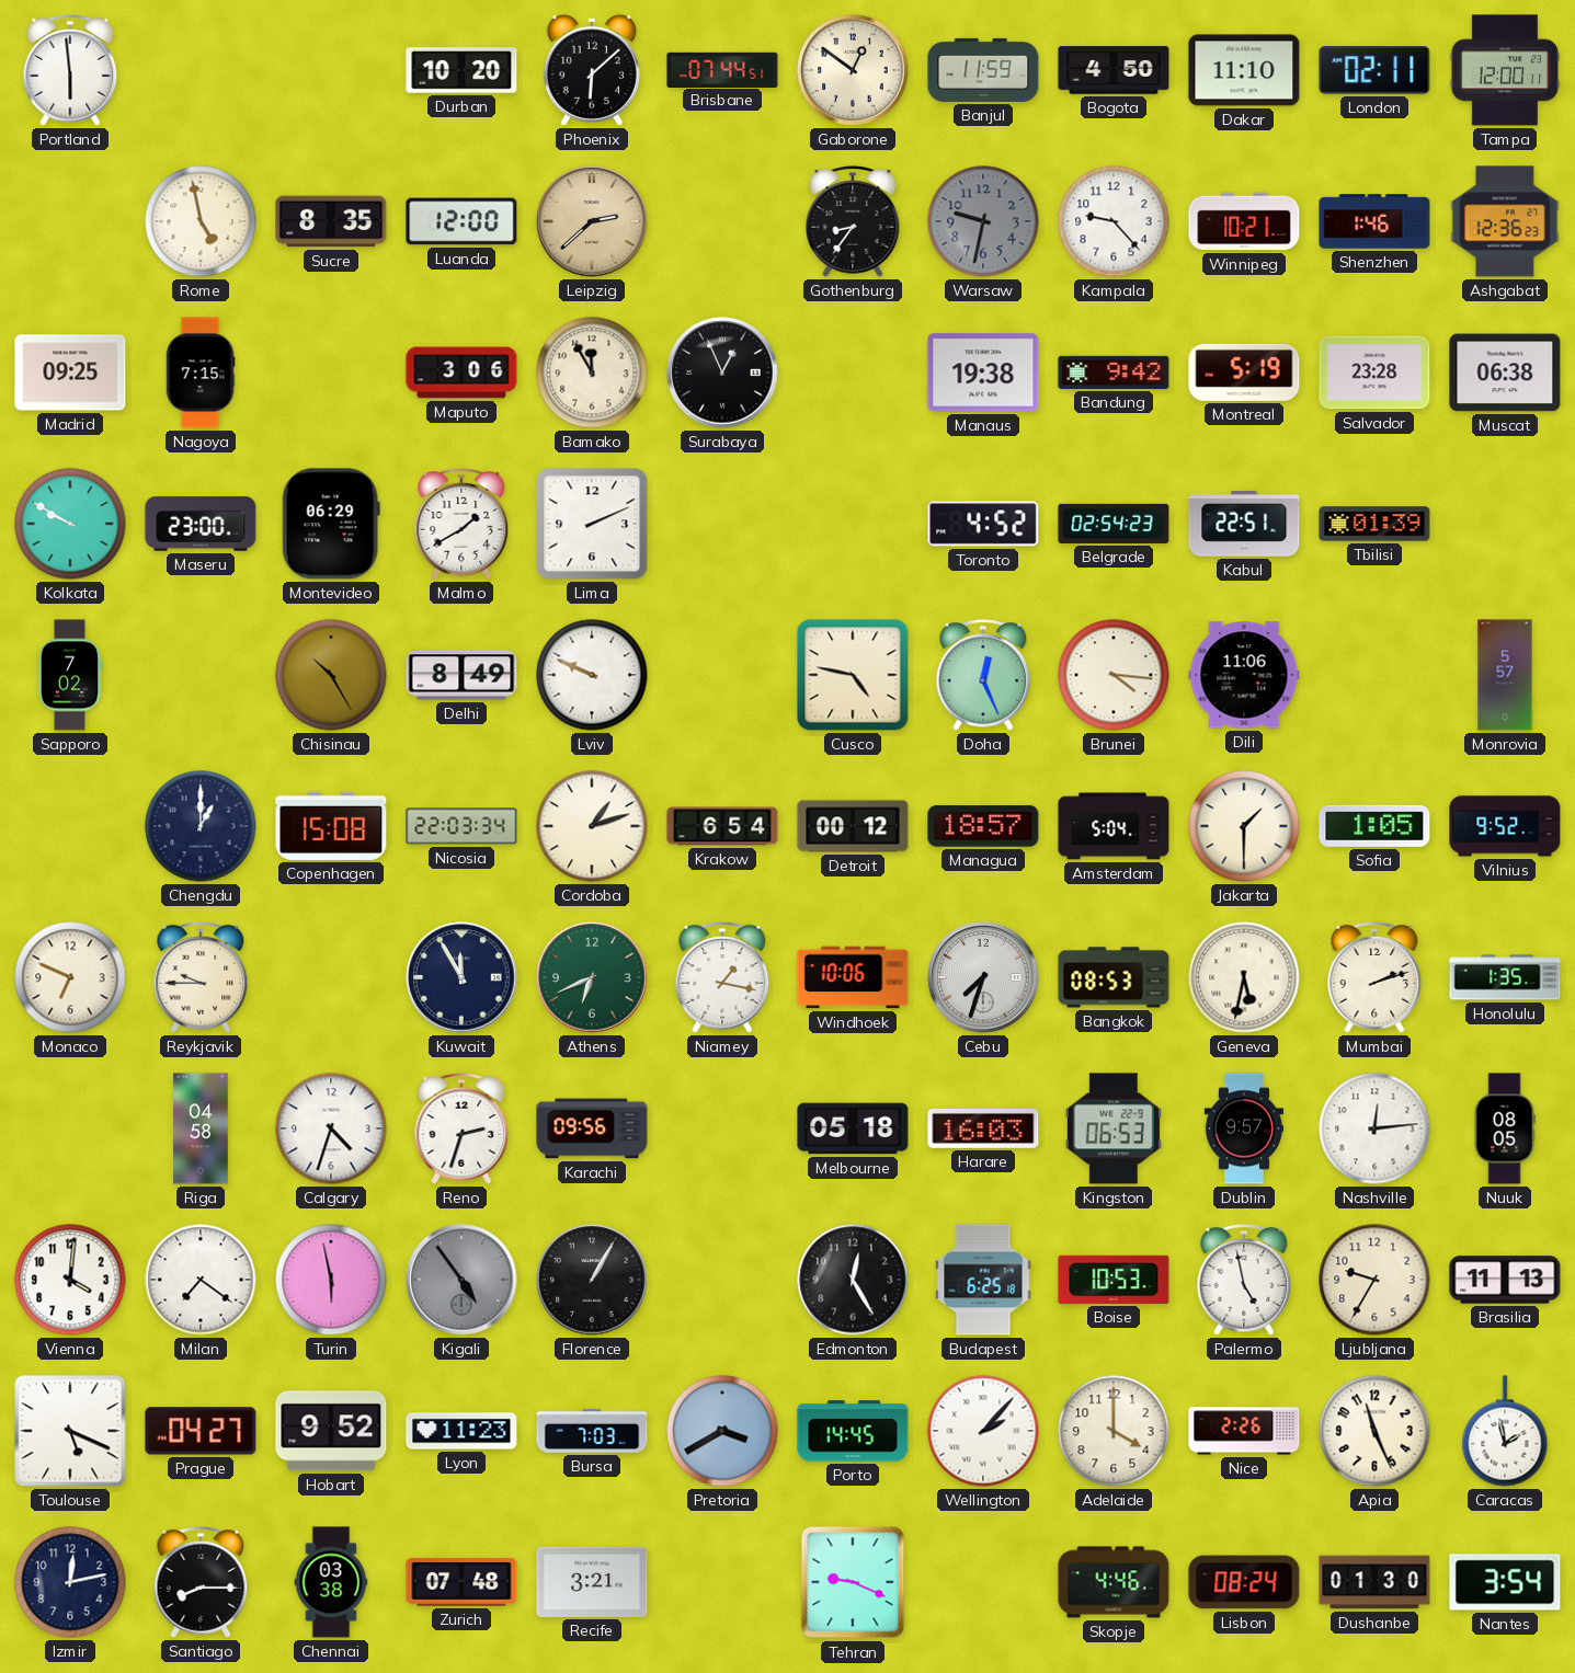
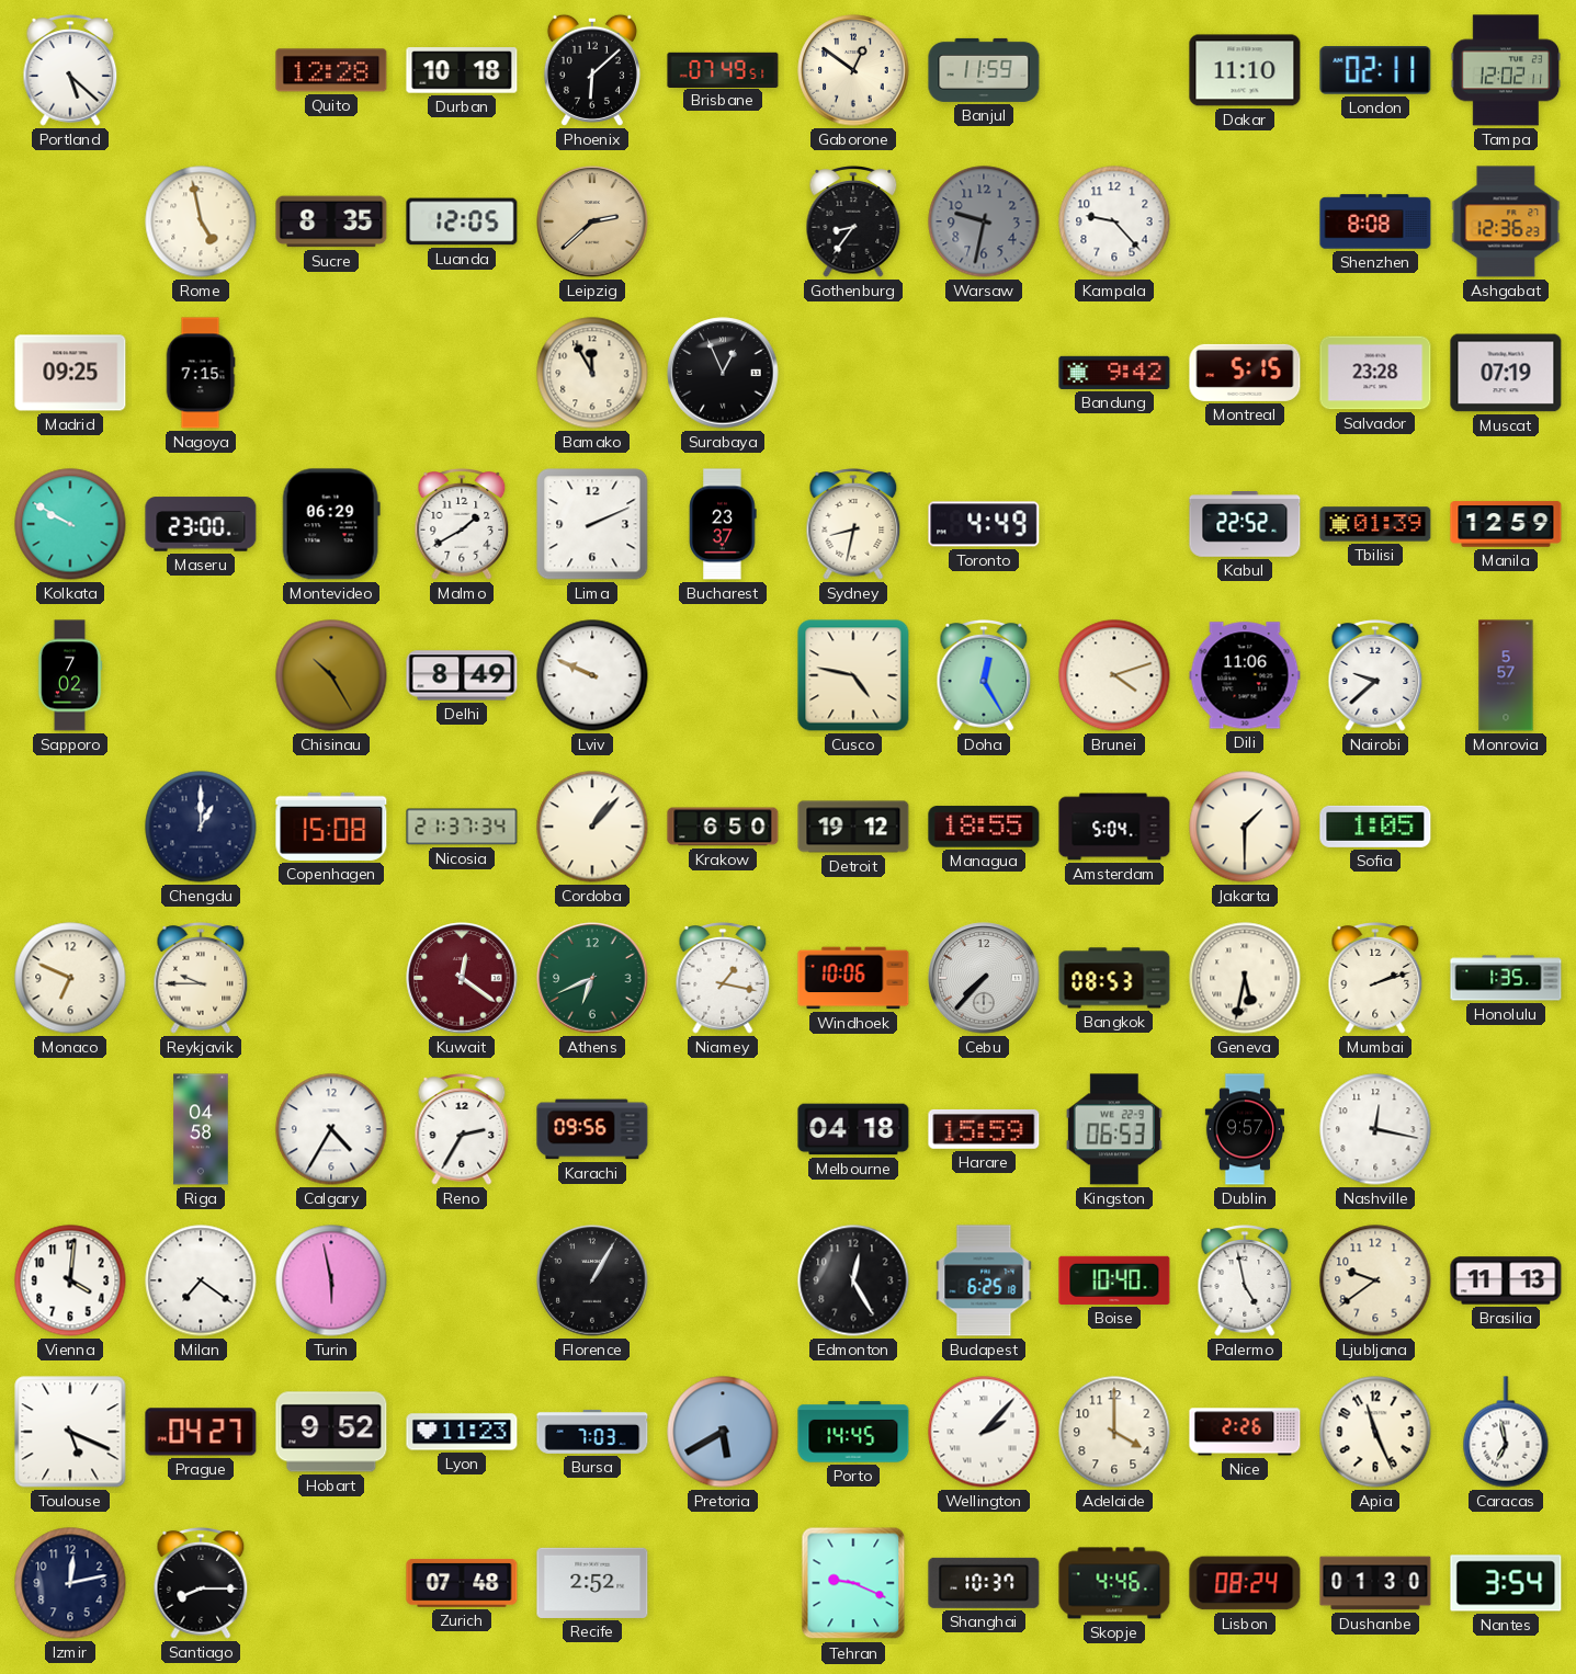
Portland: 5:59 -> 5:22 (70, 70)
Quito: none -> 12:28 (331, 70)
Durban: 10:20 -> 10:18 (462, 70)
Brisbane: 07:44 -> 07:49 (723, 69)
Bogota: 4:50 -> none (1114, 70)
Tampa: 12:00 -> 12:02 (1506, 70)
Luanda: 12:00 -> 12:05 (462, 221)
Winnipeg: 10:21 -> none (1244, 221)
Shenzhen: 1:46 -> 8:08 (1375, 221)
Maputo: 3:06 -> none (461, 373)
Manaus: 19:38 -> none (983, 373)
Montreal: 5:19 -> 5:15 (1245, 373)
Muscat: 06:38 -> 07:19 (1506, 373)
Bucharest: none -> 23:37 (723, 524)
Sydney: none -> 8:32 (853, 524)
Toronto: 4:52 -> 4:49 (984, 524)
Belgrade: 02:54 -> none (1114, 524)
Kabul: 22:51 -> 22:52 (1245, 525)
Manila: none -> 12:59 (1506, 524)
Doha: 12:26 -> 12:25 (984, 675)
Brunei: 4:16 -> 4:12 (1114, 675)
Nairobi: none -> 9:38 (1375, 675)
Nicosia: 22:03 -> 21:37 (462, 827)
Cordoba: 1:12 -> 1:07 (592, 827)
Krakow: 6:54 -> 6:50 (723, 827)
Detroit: 00:12 -> 19:12 (853, 827)
Managua: 18:57 -> 18:55 (984, 827)
Vilnius: 9:52 -> none (1505, 826)
Kuwait: 11:55 -> 12:21 (462, 978)
Kuwait dial: navy -> burgundy (462, 978)
Cebu: 7:33 -> 7:37 (984, 978)
Calgary: 4:33 -> 4:35 (331, 1129)
Reno: 2:33 -> 2:35 (462, 1129)
Melbourne: 05:18 -> 04:18 (853, 1129)
Harare: 16:03 -> 15:59 (984, 1129)
Nashville: 12:14 -> 12:17 (1375, 1129)
Nuuk: 08:05 -> none (1505, 1128)
Kigali: 4:54 -> none (461, 1280)
Boise: 10:53 -> 10:40 (1114, 1280)
Ljubljana: 9:35 -> 9:39 (1375, 1280)
Pretoria: 3:40 -> 5:40 (723, 1432)
Caracas: 1:58 -> 6:58 (1506, 1432)
Chennai: 03:38 -> none (331, 1582)
Recife: 3:21 -> 2:52 (592, 1583)
Shanghai: none -> 10:37 (984, 1583)
